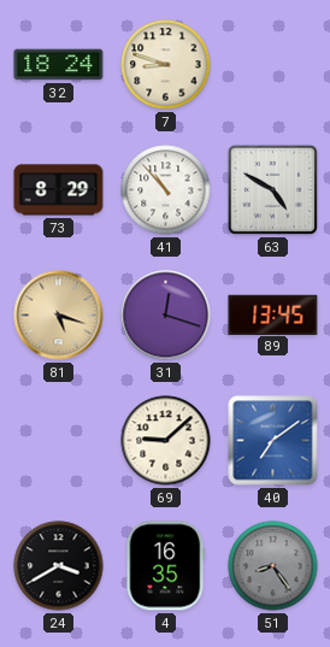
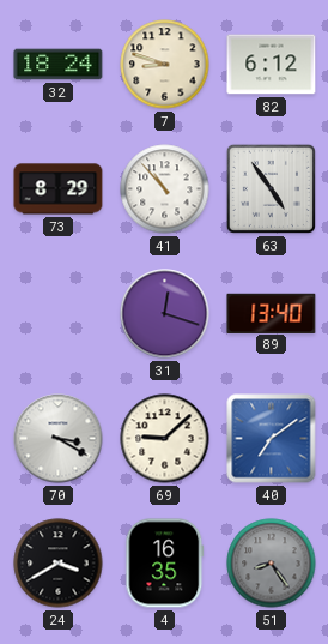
82: none -> 6:12 (272, 65)
63: 4:50 -> 4:54 (271, 188)
81: 5:18 -> none (59, 316)
89: 13:45 -> 13:40 (272, 313)
70: none -> 3:20 (59, 439)
